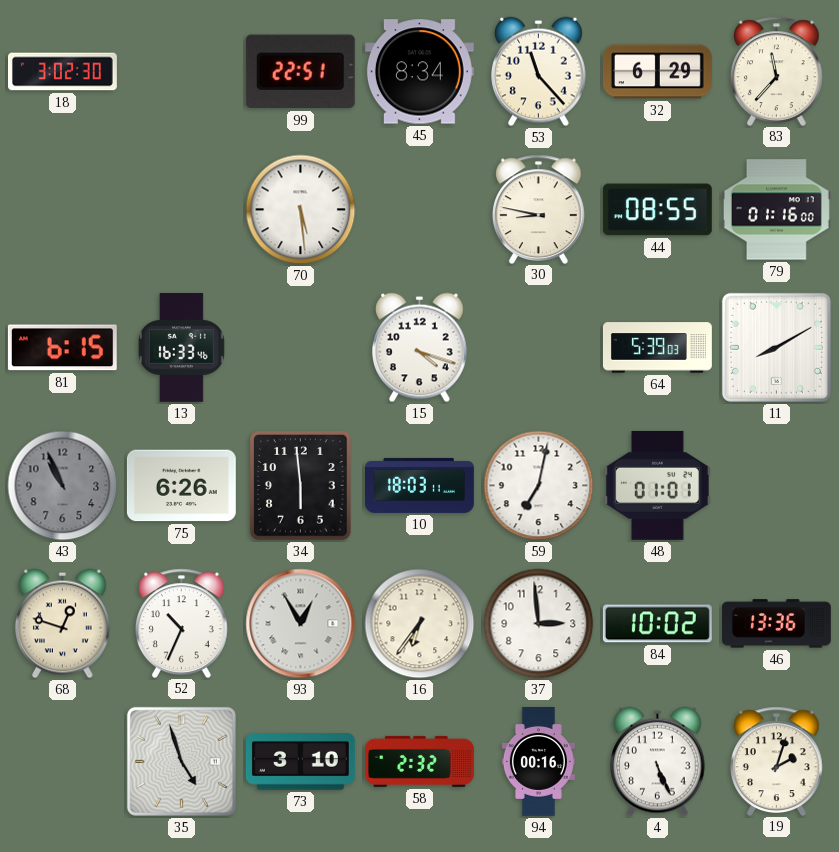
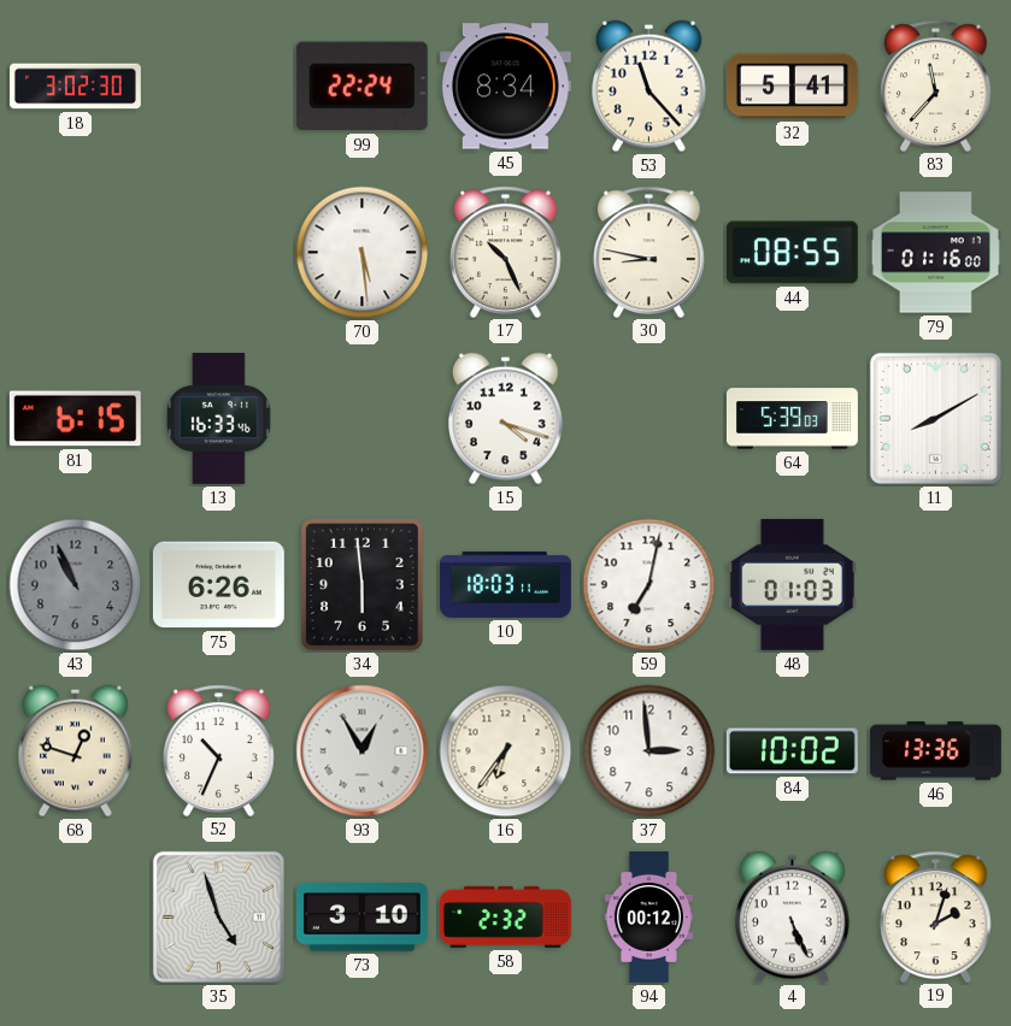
99: 22:51 -> 22:24 (362, 87)
32: 6:29 -> 5:41 (792, 87)
17: none -> 10:26 (506, 252)
48: 01:01 -> 01:03 (792, 584)
94: 00:16 -> 00:12 (648, 916)
